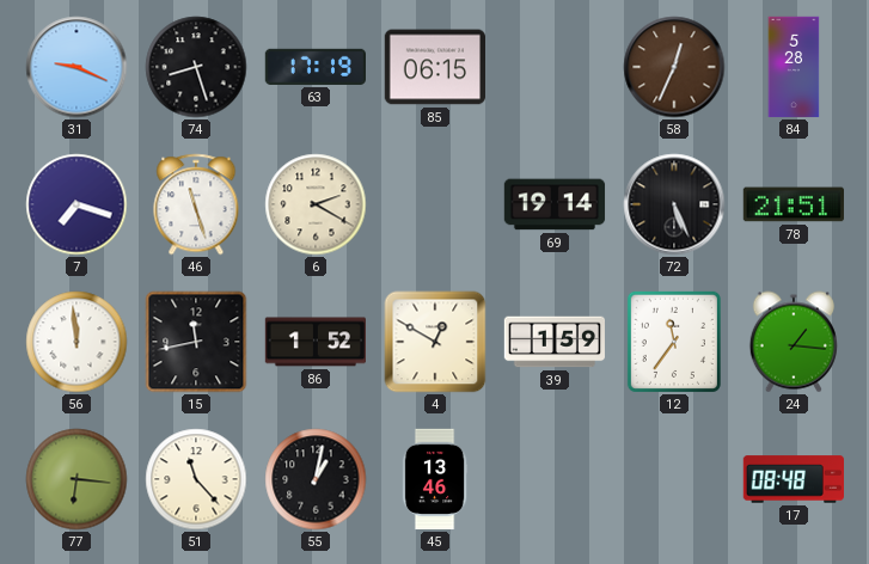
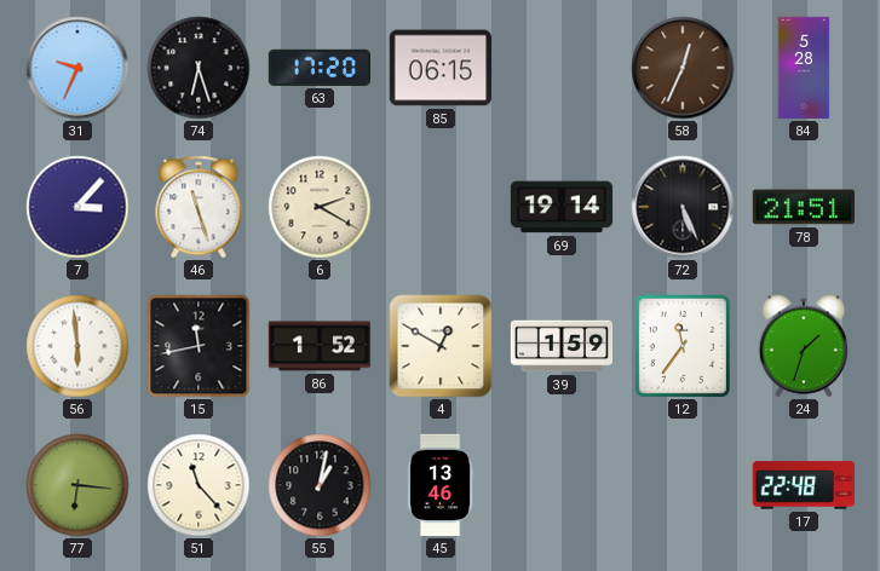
31: 9:19 -> 9:34 (77, 68)
74: 8:27 -> 6:27 (199, 68)
63: 17:19 -> 17:20 (318, 68)
7: 7:18 -> 3:07 (77, 207)
56: 11:59 -> 5:59 (77, 346)
24: 1:16 -> 1:33 (804, 346)
17: 08:48 -> 22:48 (803, 485)
